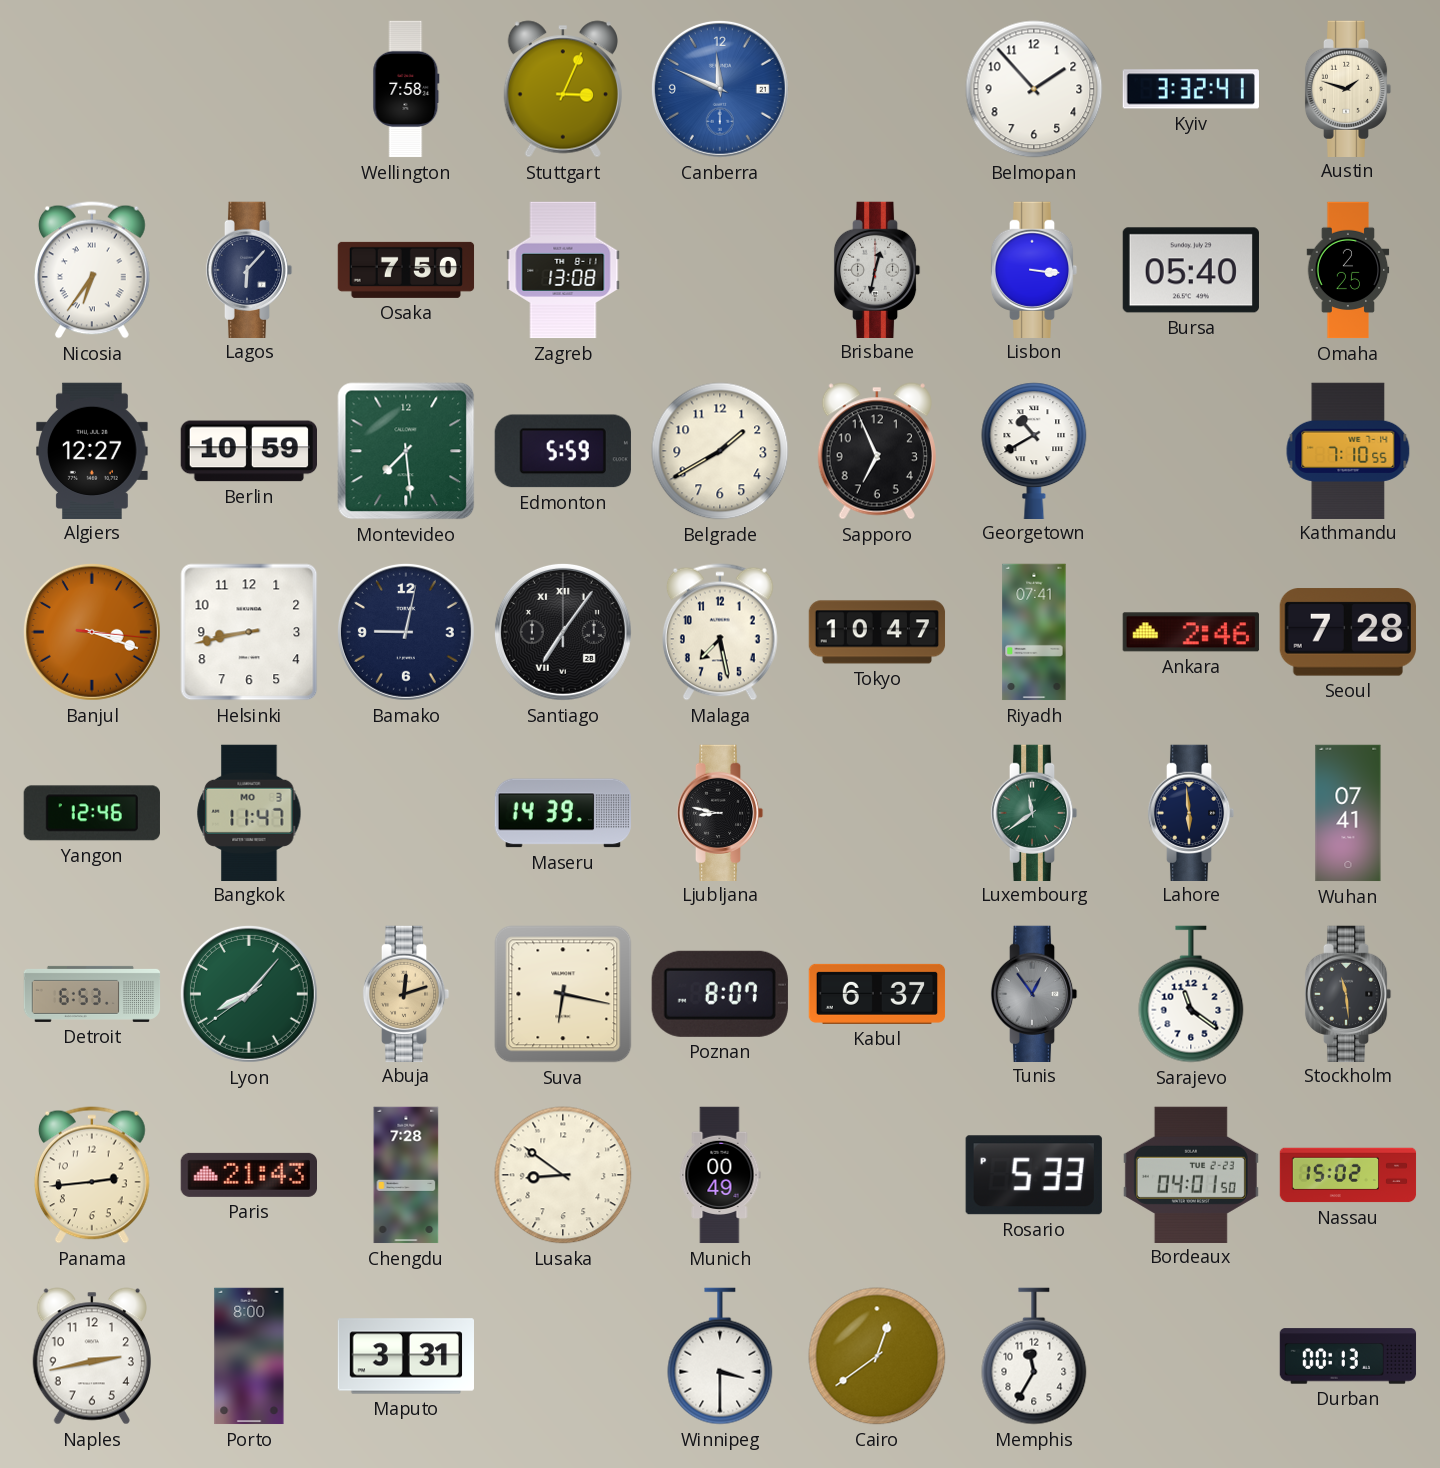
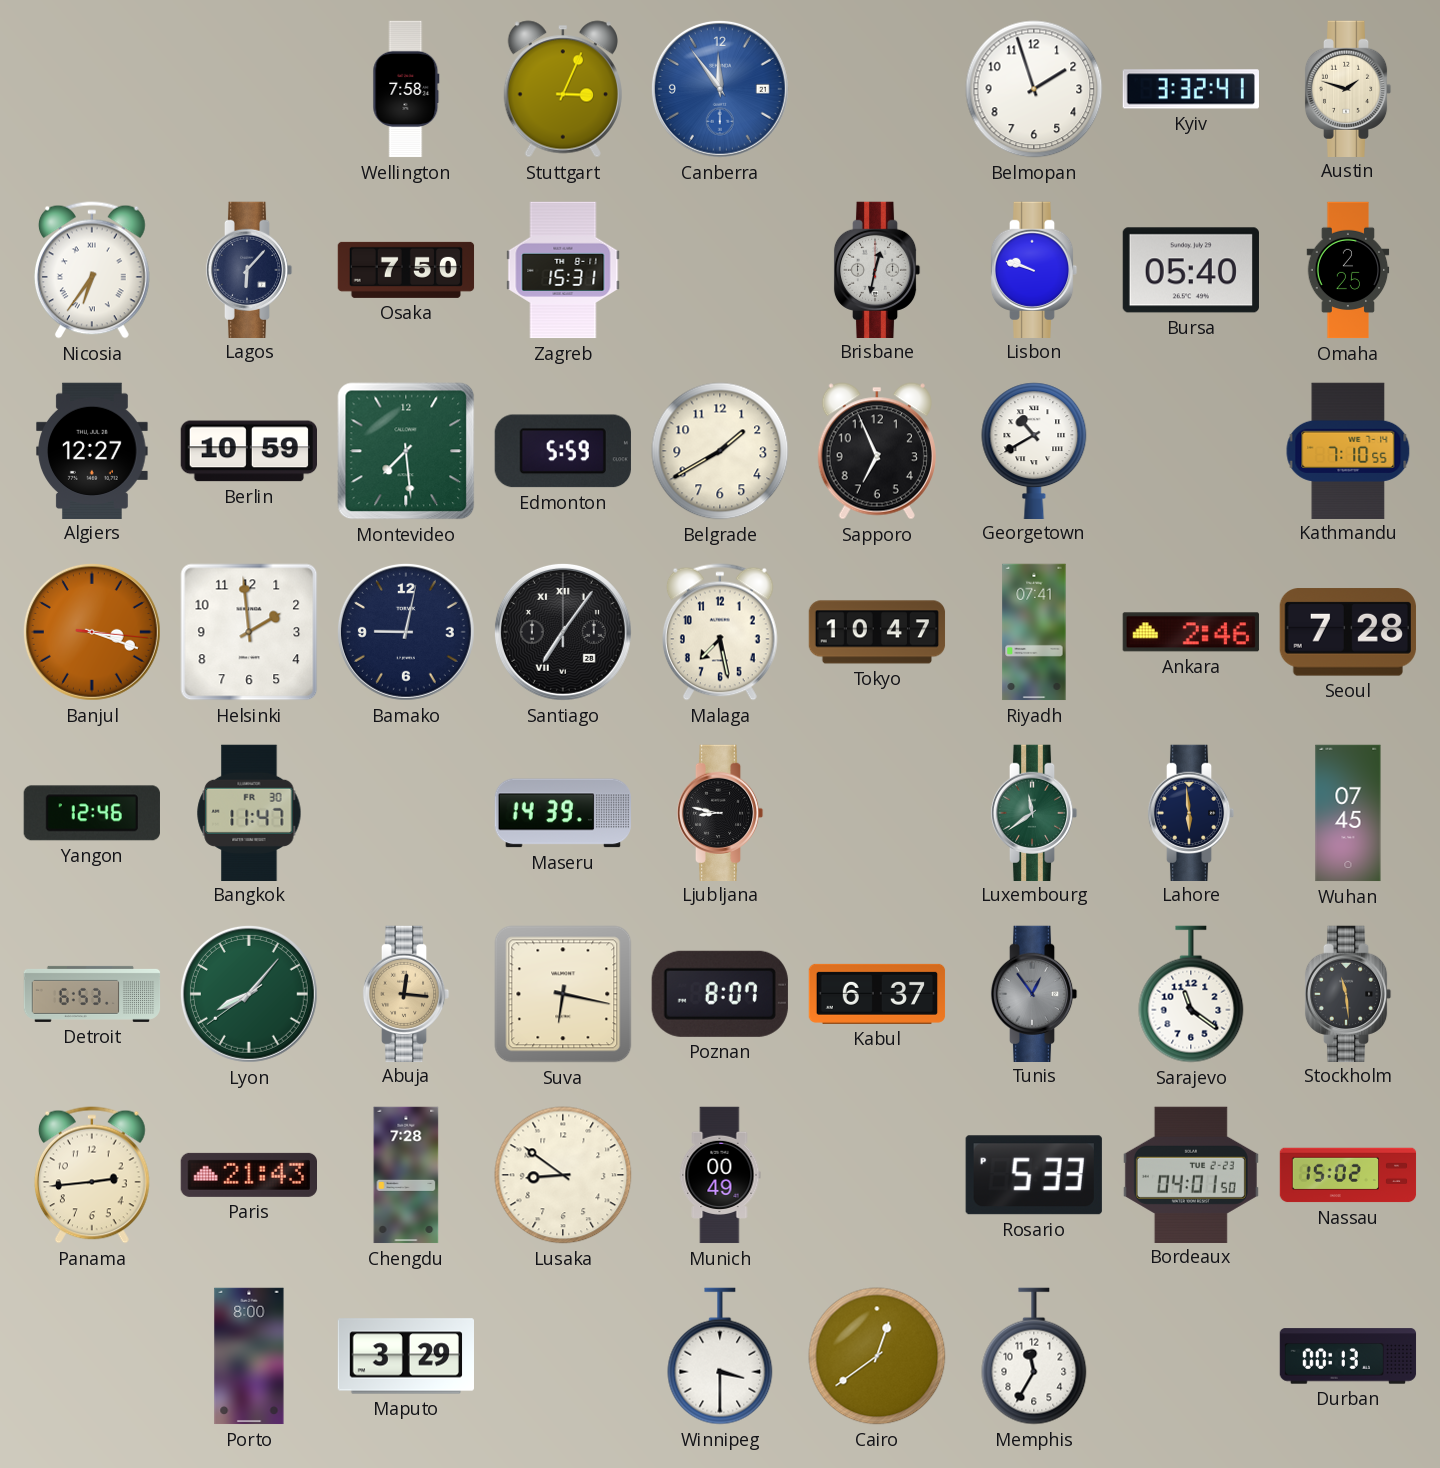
Canberra: 11:49 -> 11:54 (720, 89)
Belmopan: 1:53 -> 1:57 (1034, 89)
Zagreb: 13:08 -> 15:31 (563, 270)
Lisbon: 3:16 -> 9:48 (1034, 269)
Helsinki: 8:43 -> 1:59 (249, 632)
Bangkok date: MO 3 -> FR 30 (249, 812)
Wuhan: 07:41 -> 07:45 (1348, 813)
Abuja: 12:12 -> 12:16 (406, 993)
Naples: 2:43 -> none (92, 1356)
Maputo: 3:31 -> 3:29 (405, 1356)
